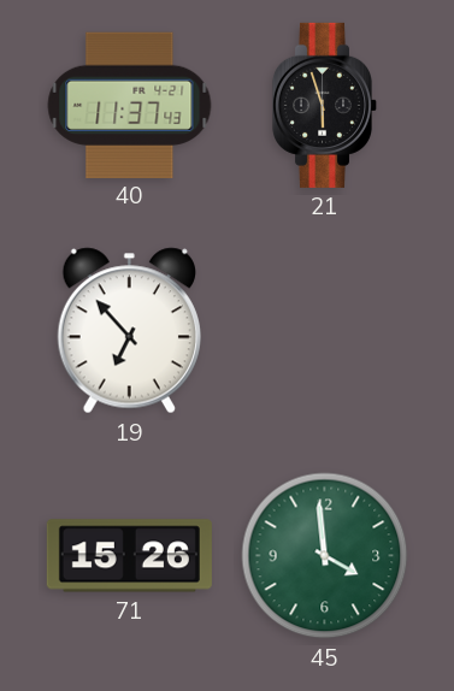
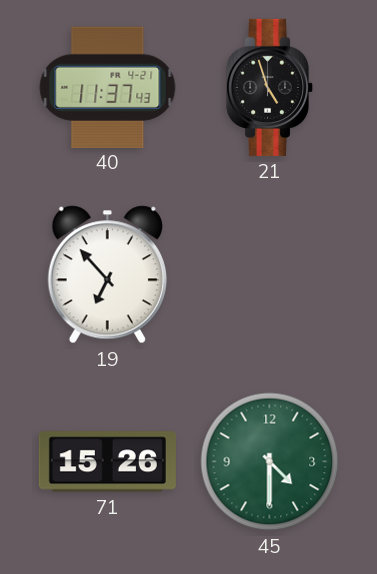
21: 5:57 -> 4:57 (269, 87)
45: 3:59 -> 4:30 (270, 462)
